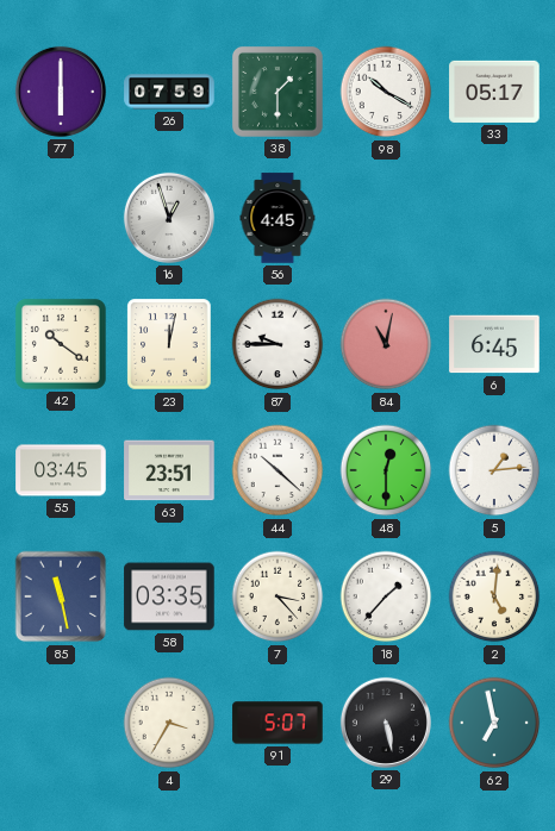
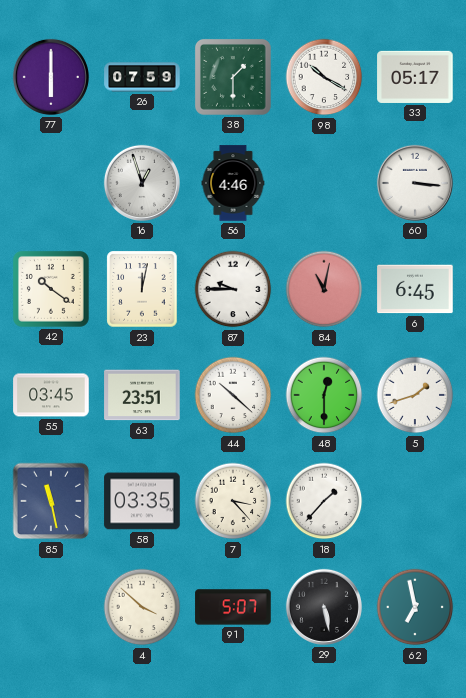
56: 4:45 -> 4:46 (233, 183)
60: none -> 3:16 (415, 183)
5: 1:14 -> 1:42 (415, 395)
2: 5:01 -> none (494, 596)
4: 3:35 -> 3:52 (142, 607)
